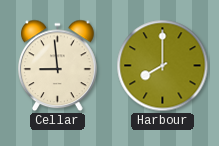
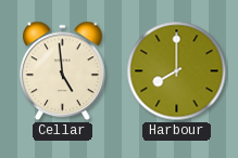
Cellar: 8:59 -> 4:59 (63, 71)
